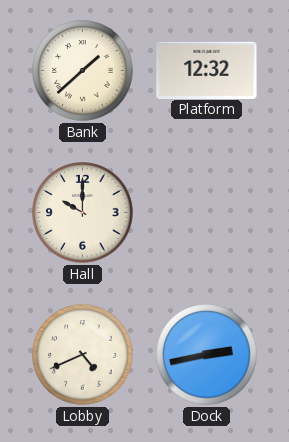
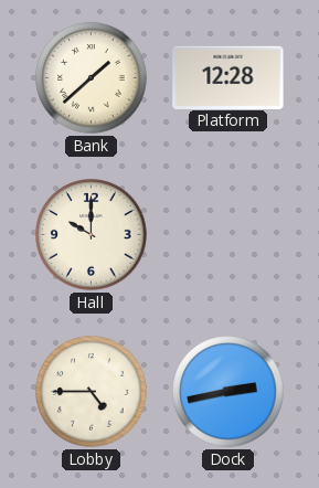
Platform: 12:32 -> 12:28 (228, 77)
Lobby: 4:41 -> 4:45 (92, 392)
